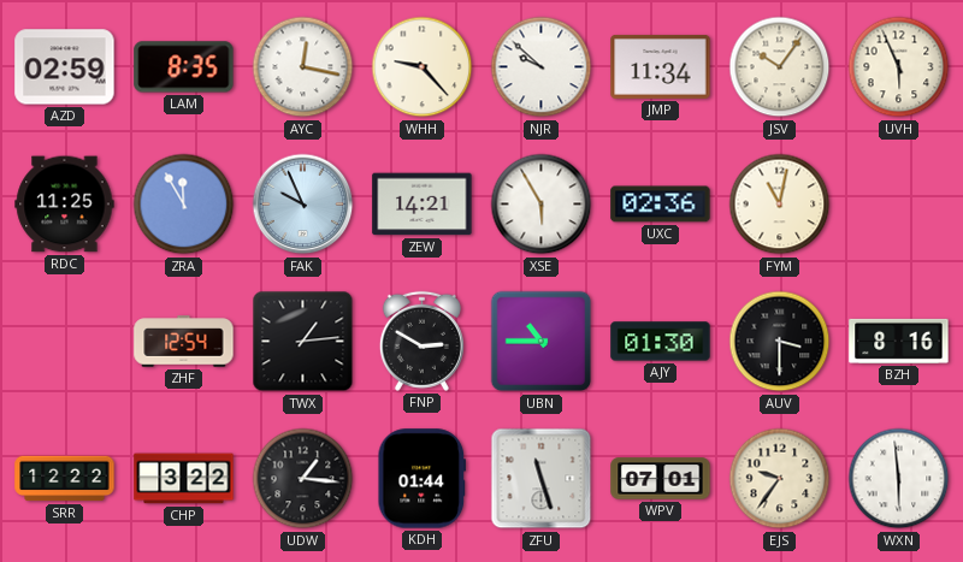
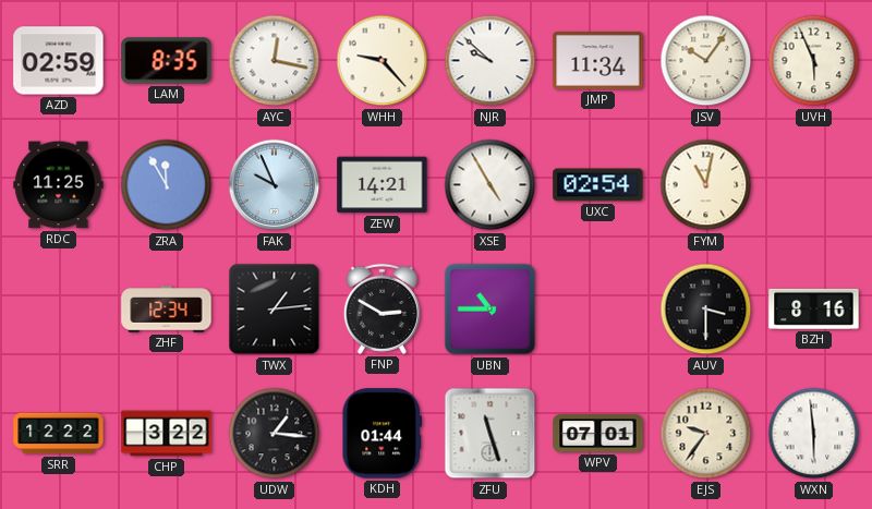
XSE: 5:55 -> 4:55 (491, 185)
UXC: 02:36 -> 02:54 (598, 185)
ZHF: 12:54 -> 12:34 (167, 310)
AJY: 01:30 -> none (661, 342)
